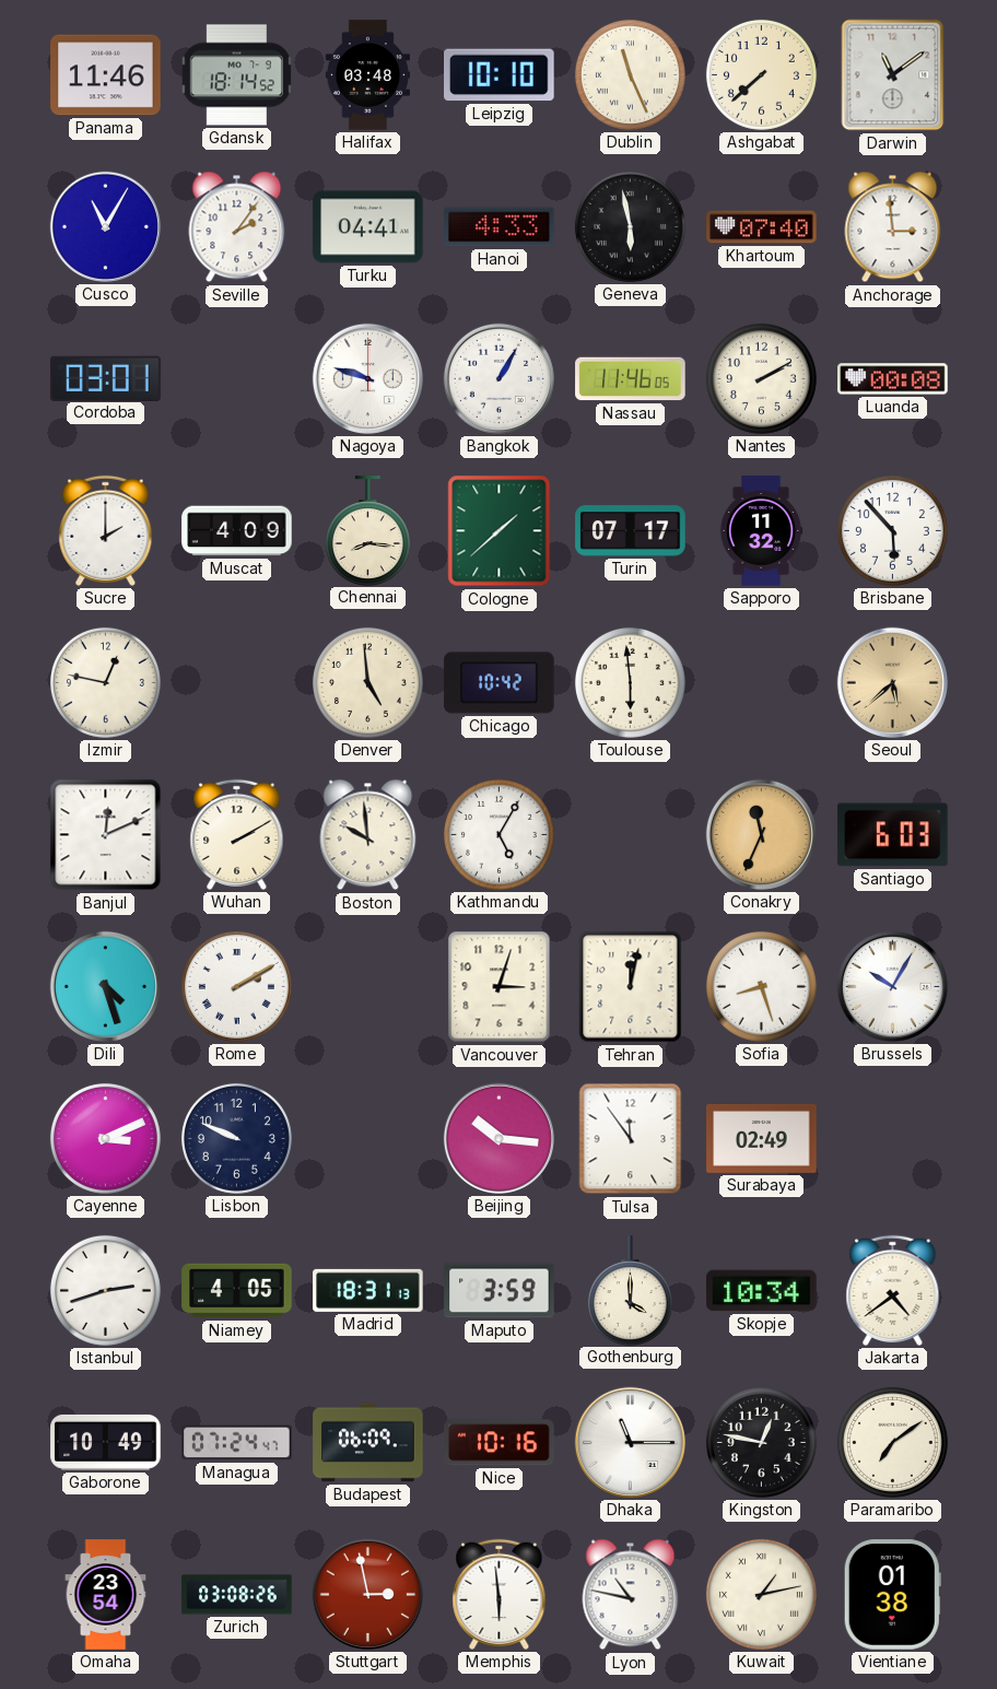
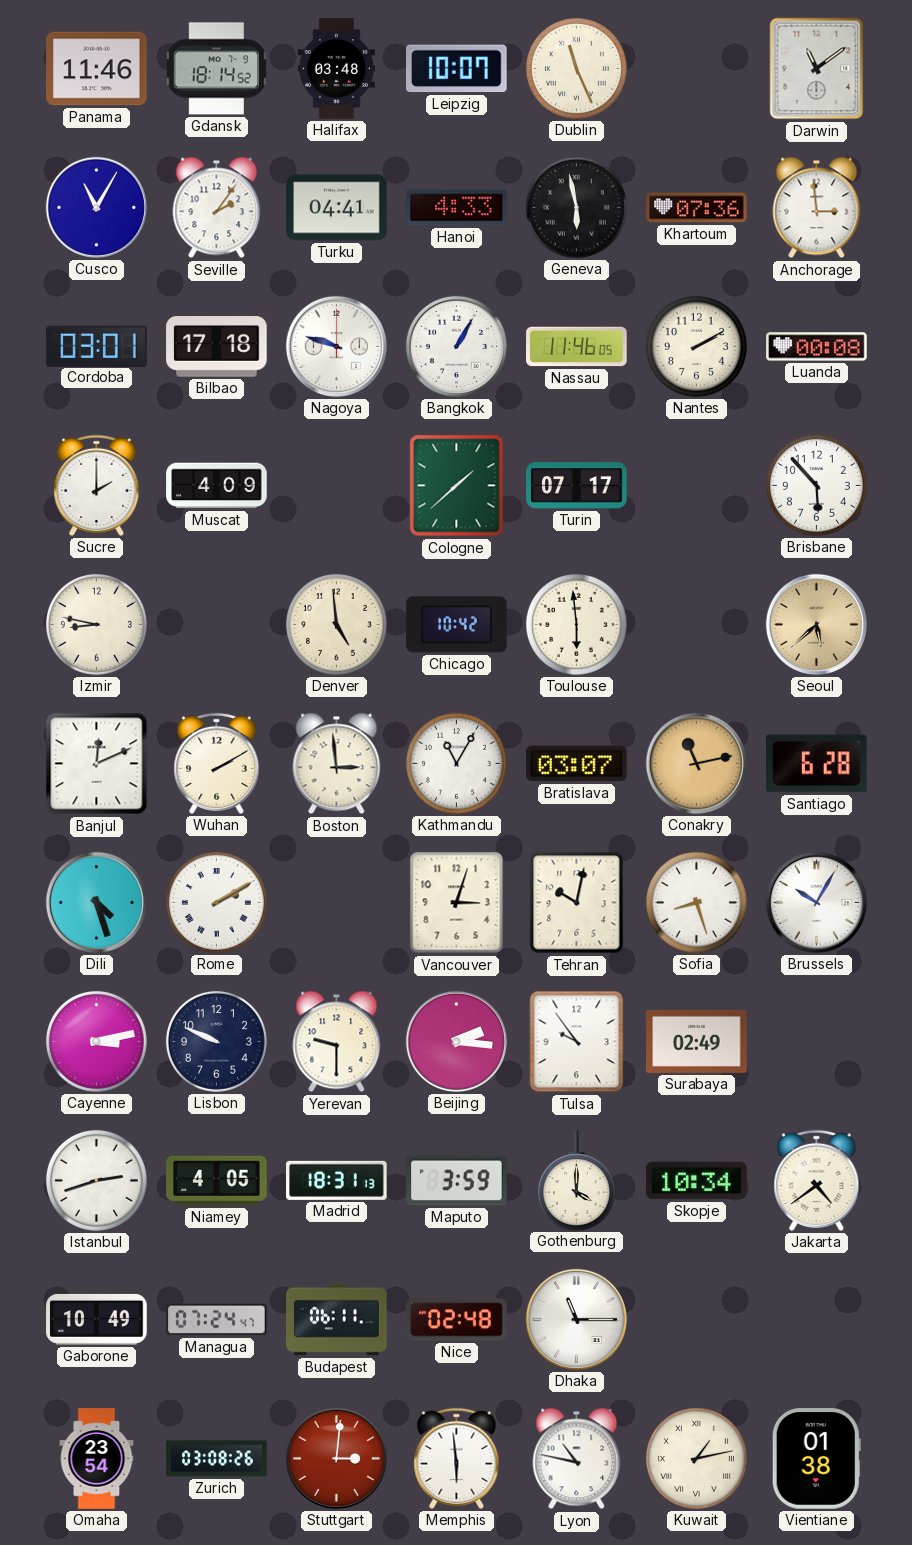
Leipzig: 10:10 -> 10:07 (457, 69)
Ashgabat: 7:38 -> none (761, 74)
Khartoum: 07:40 -> 07:36 (697, 208)
Bilbao: none -> 17:18 (217, 347)
Chennai: 8:16 -> none (367, 530)
Sapporo: 11:32 -> none (761, 531)
Izmir: 12:47 -> 8:47 (96, 624)
Boston: 9:59 -> 2:59 (337, 764)
Kathmandu: 5:05 -> 11:05 (456, 763)
Bratislava: none -> 03:07 (577, 764)
Conakry: 11:34 -> 11:13 (696, 763)
Santiago: 6:03 -> 6:28 (817, 764)
Tehran: 12:02 -> 10:02 (577, 903)
Cayenne: 3:11 -> 3:13 (96, 1041)
Yerevan: none -> 9:30 (337, 1042)
Beijing: 10:16 -> 2:16 (456, 1041)
Tulsa: 11:54 -> 9:54 (577, 1042)
Budapest: 06:09 -> 06:11 (337, 1320)
Nice: 10:16 -> 02:48 (457, 1320)
Kingston: 12:47 -> none (761, 1442)
Paramaribo: 7:09 -> none (892, 1442)
Stuttgart: 2:58 -> 3:01 (336, 1458)
